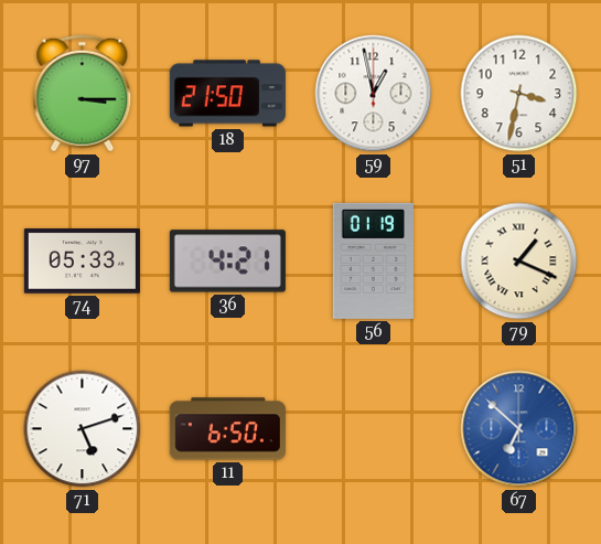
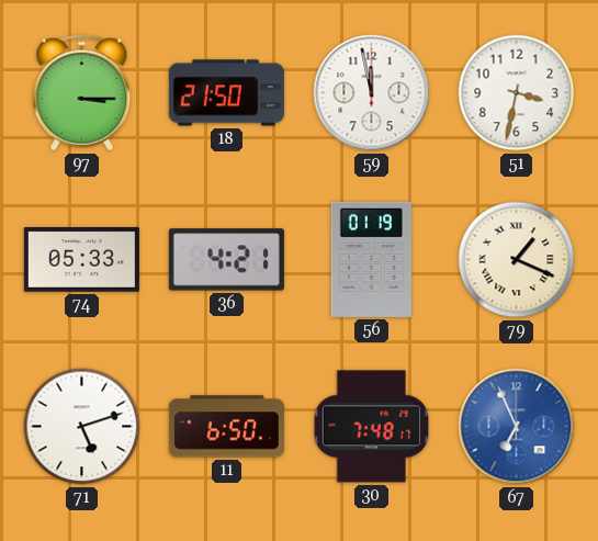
59: 12:58 -> 11:58 (372, 93)
30: none -> 7:48 (372, 427)
67: 6:52 -> 6:56 (517, 427)
